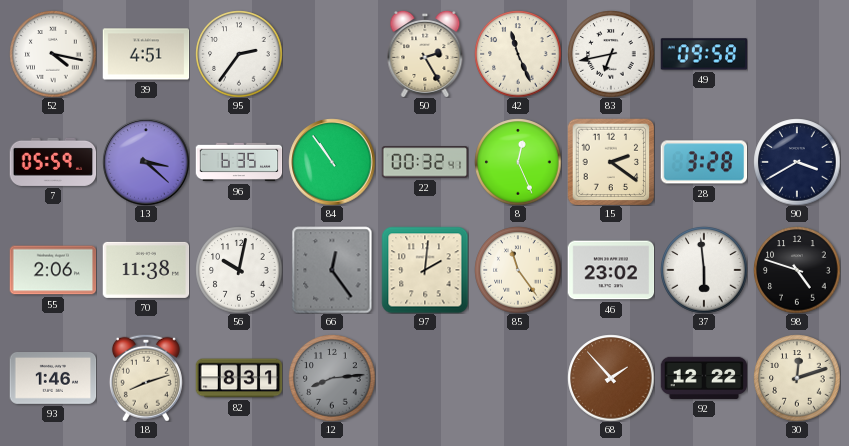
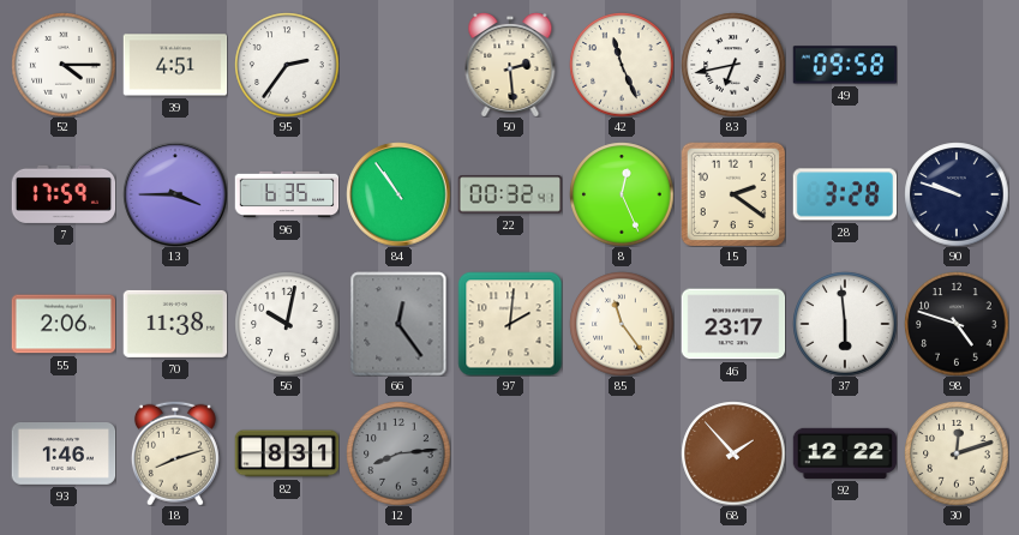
52: 4:17 -> 4:15 (64, 65)
50: 2:25 -> 2:29 (510, 65)
7: 05:59 -> 17:59 (64, 194)
13: 3:22 -> 3:45 (175, 194)
90: 3:40 -> 9:48 (957, 194)
46: 23:02 -> 23:17 (733, 324)
